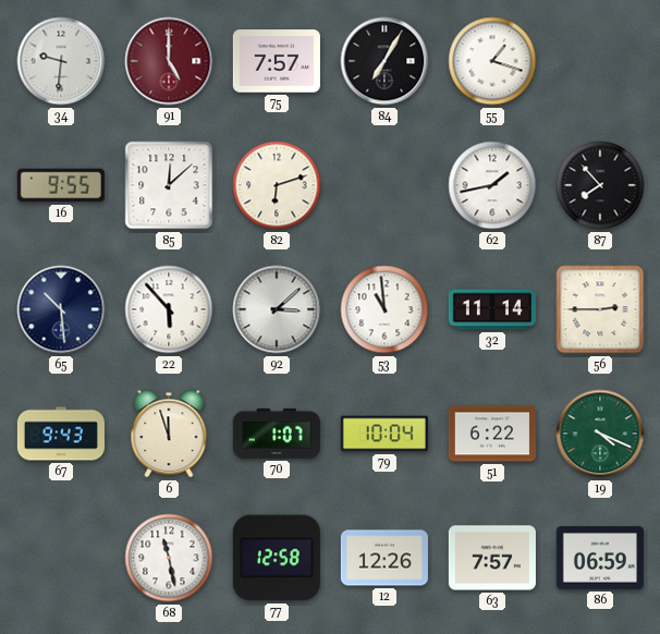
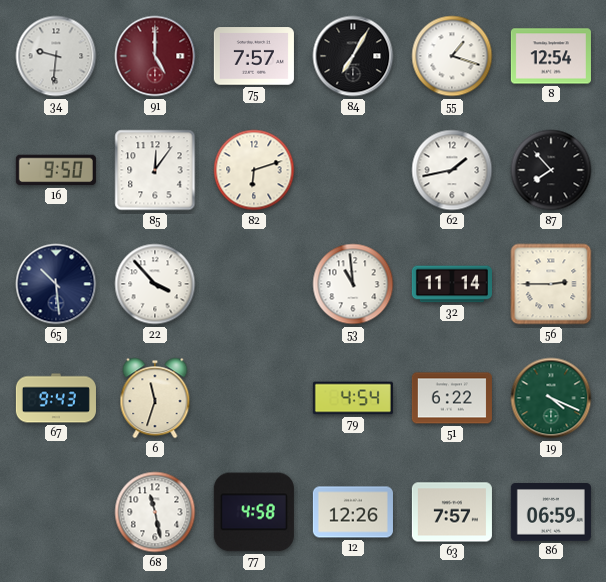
8: none -> 12:54 (551, 56)
16: 9:55 -> 9:50 (56, 170)
85: 12:08 -> 12:06 (155, 170)
22: 5:53 -> 3:53 (155, 284)
92: 3:08 -> none (277, 309)
6: 11:57 -> 11:33 (155, 398)
70: 1:07 -> none (277, 434)
79: 10:04 -> 4:54 (353, 398)
77: 12:58 -> 4:58 (254, 512)
